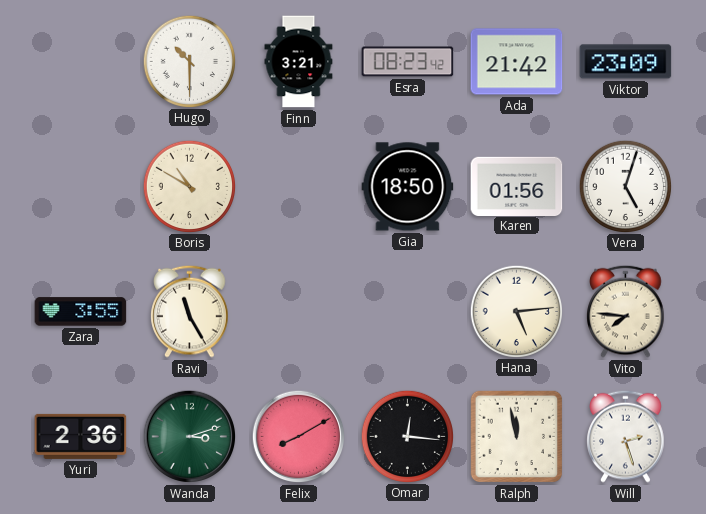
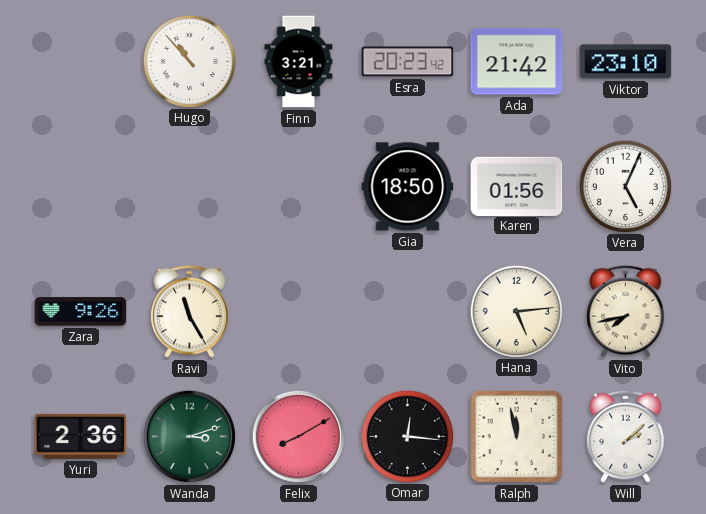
Hugo: 10:30 -> 10:53 (189, 61)
Esra: 08:23 -> 20:23 (408, 62)
Viktor: 23:09 -> 23:10 (626, 62)
Boris: 10:50 -> none (189, 186)
Vera: 5:03 -> 5:04 (625, 186)
Zara: 3:55 -> 9:26 (81, 312)
Vito: 7:46 -> 7:43 (626, 311)
Will: 2:27 -> 2:08 (626, 436)
